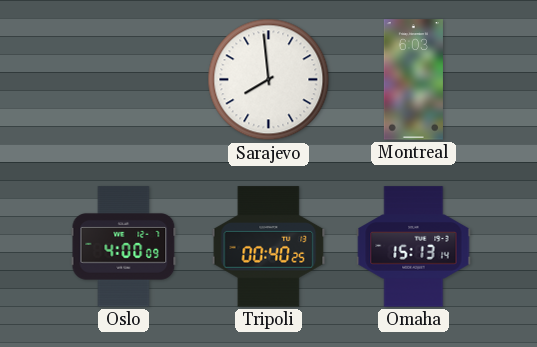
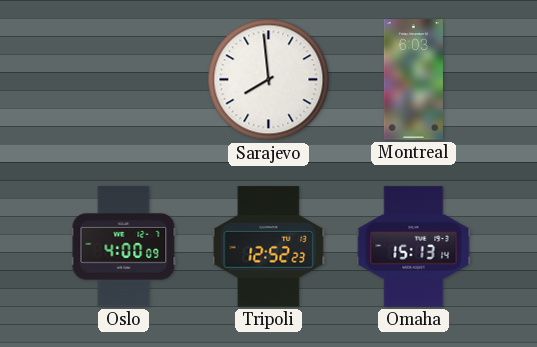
Tripoli: 00:40 -> 12:52 (269, 247)
